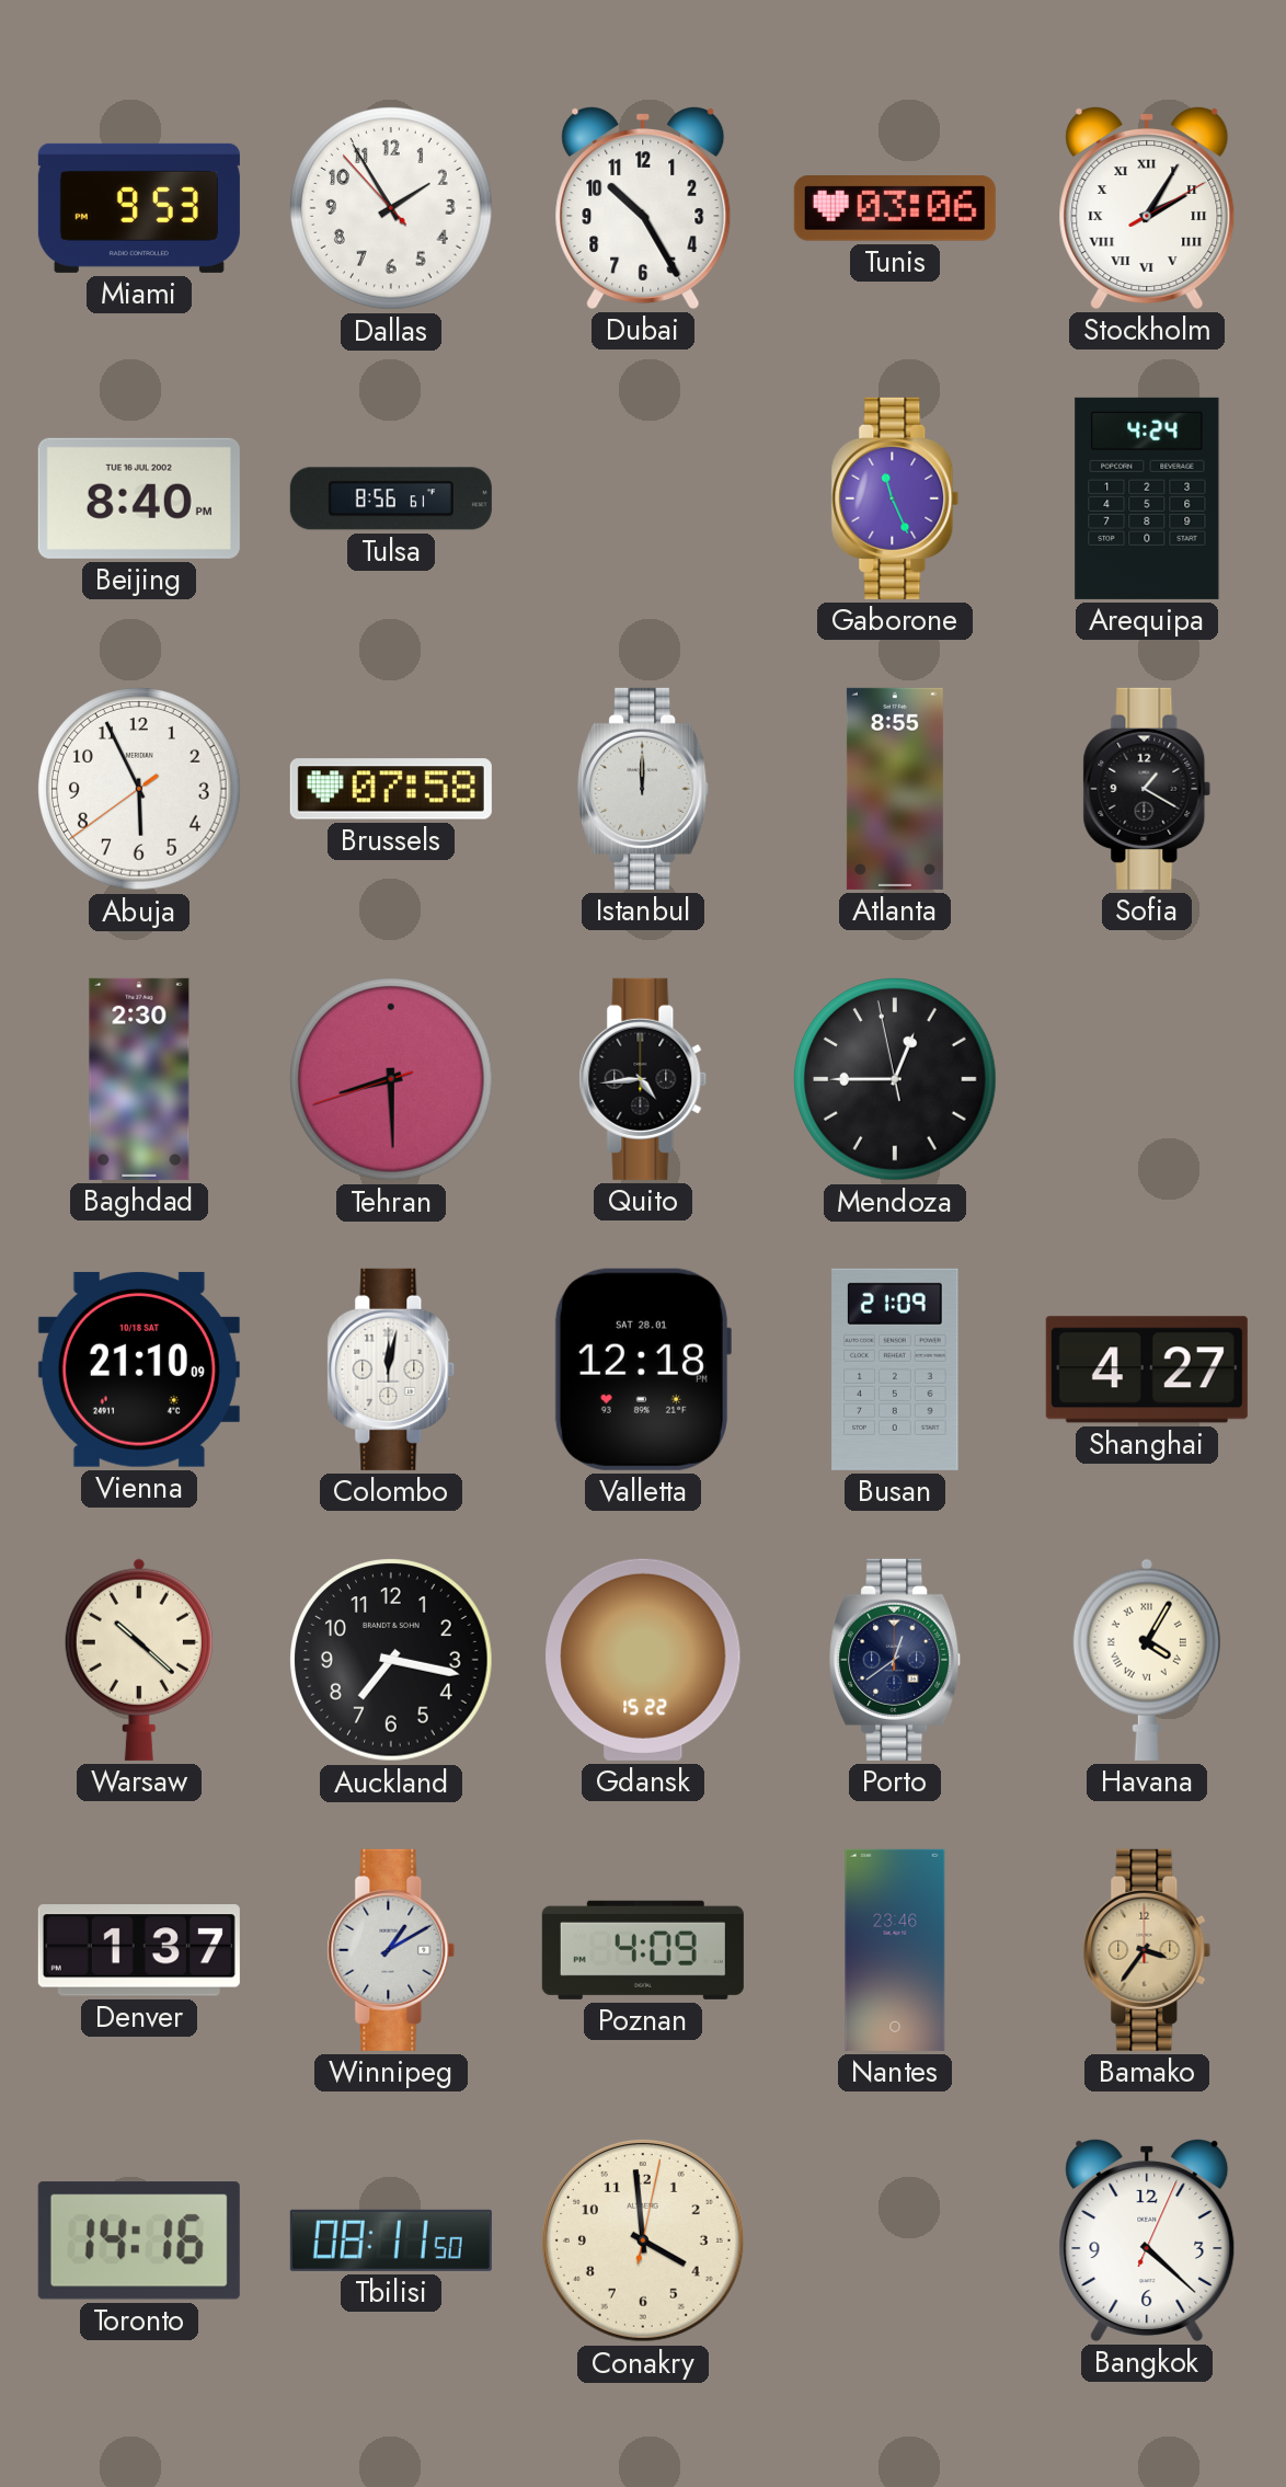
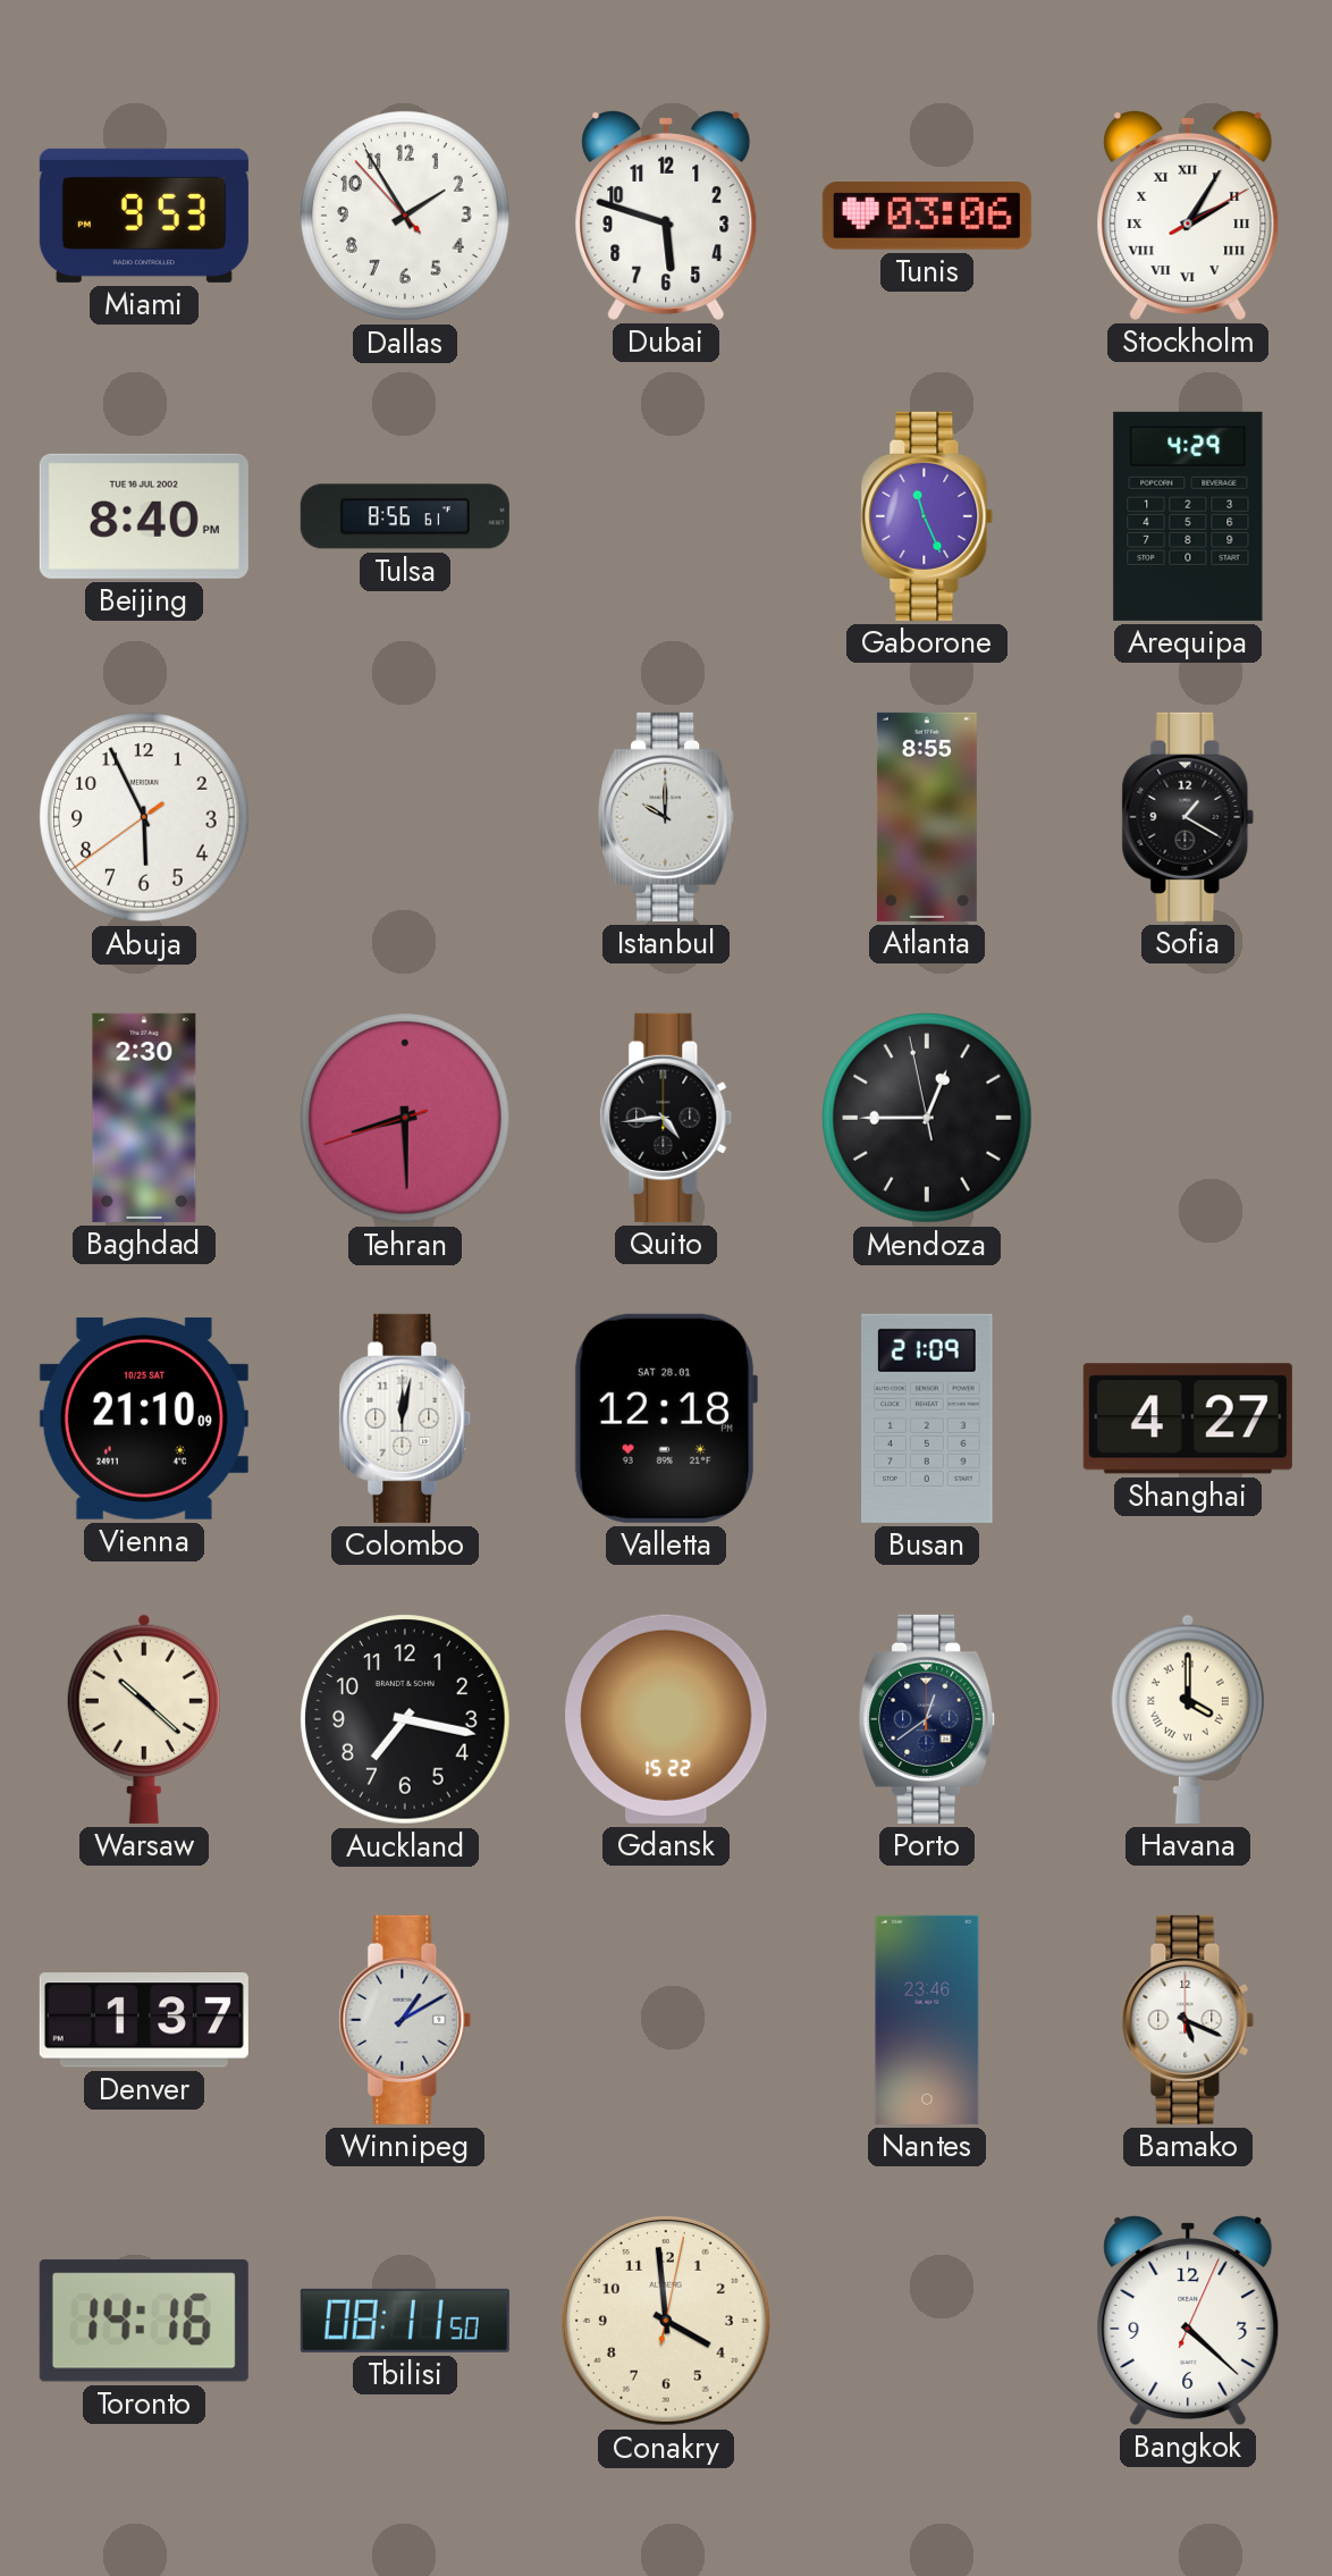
Dubai: 10:25 -> 5:48 (666, 214)
Arequipa: 4:24 -> 4:29 (1188, 516)
Brussels: 07:58 -> none (391, 789)
Istanbul: 12:00 -> 10:00 (667, 817)
Vienna date: 10/18 SAT -> 10/25 SAT (144, 1419)
Havana: 4:05 -> 4:00 (1188, 1719)
Poznan: 4:09 -> none (643, 1950)
Bamako: 3:36 -> 5:19 (1188, 2020)
Bamako dial: champagne -> white (1188, 2020)
